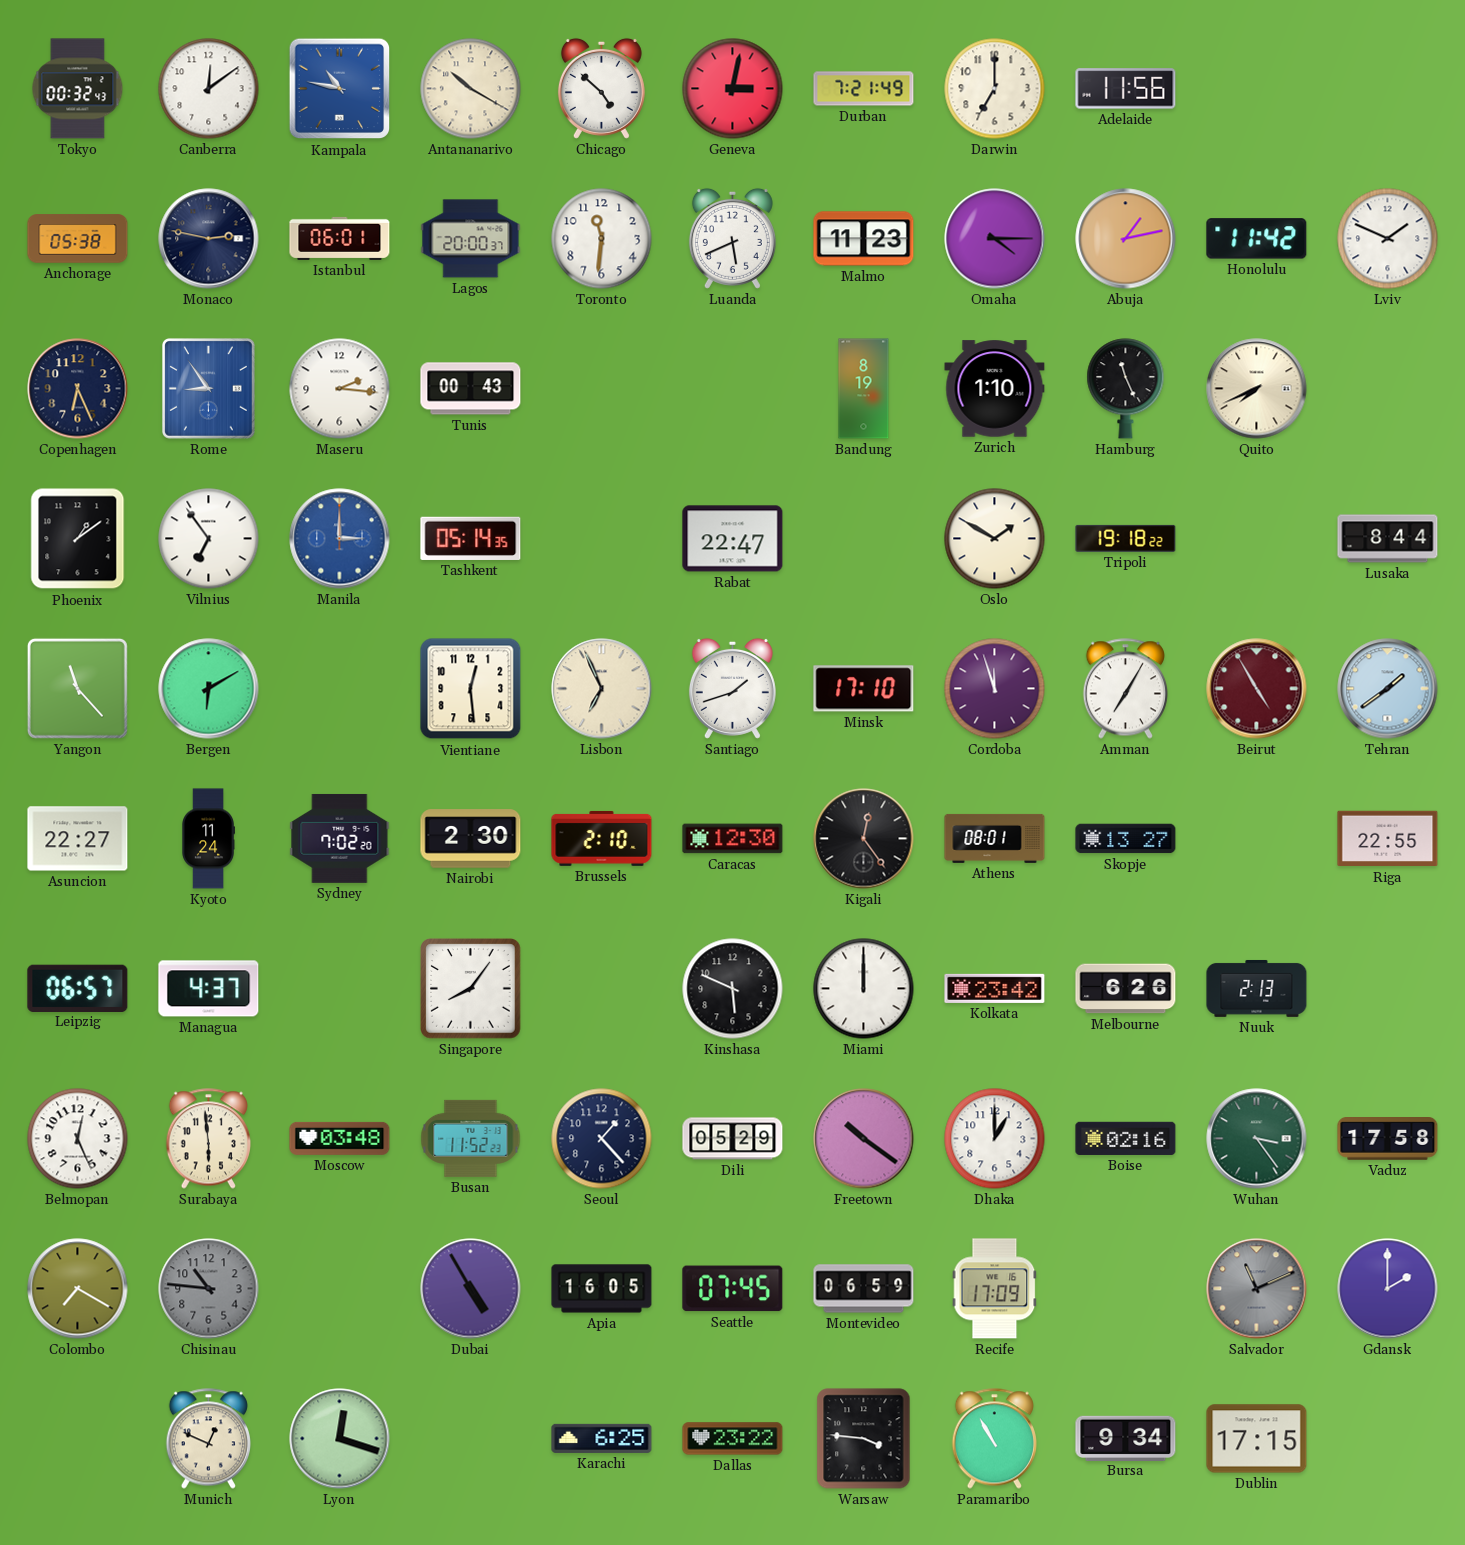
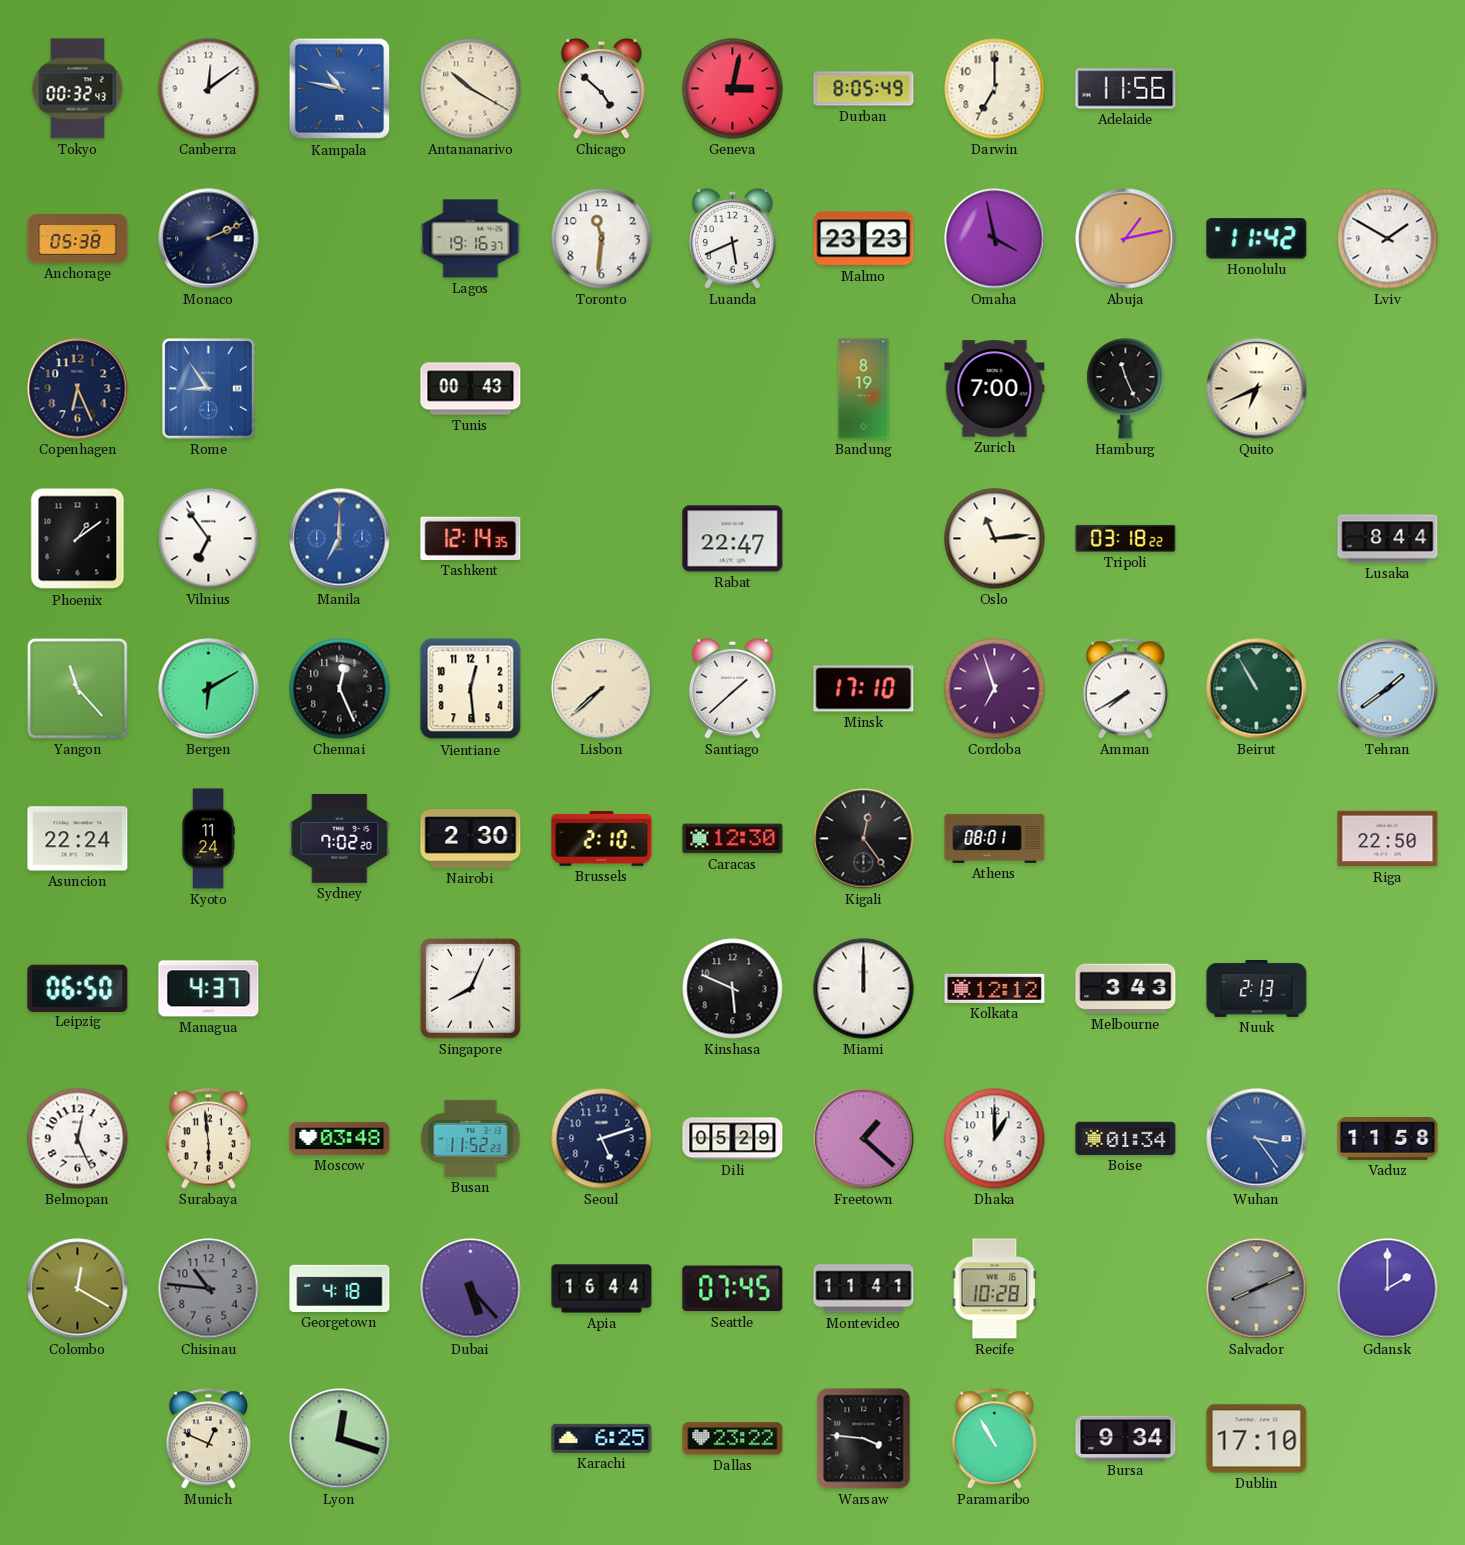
Durban: 7:21 -> 8:05 (864, 89)
Monaco: 2:47 -> 2:11 (209, 239)
Istanbul: 06:01 -> none (340, 238)
Lagos: 20:00 -> 19:16 (471, 239)
Malmo: 11:23 -> 23:23 (864, 239)
Omaha: 4:15 -> 3:58 (995, 239)
Lviv: 1:49 -> 1:50 (1388, 239)
Maseru: 2:16 -> none (340, 389)
Zurich: 1:10 -> 7:00 (995, 389)
Quito: 7:41 -> 6:41 (1257, 389)
Manila: 3:00 -> 7:00 (340, 539)
Tashkent: 05:14 -> 12:14 (471, 538)
Oslo: 1:50 -> 11:14 (995, 539)
Tripoli: 19:18 -> 03:18 (1126, 538)
Chennai: none -> 12:26 (340, 689)
Lisbon: 6:56 -> 7:38 (602, 689)
Santiago: 1:42 -> 1:38 (732, 688)
Cordoba: 11:57 -> 6:57 (995, 689)
Amman: 7:05 -> 7:40 (1125, 689)
Beirut: 4:55 -> 10:55 (1257, 689)
Beirut dial: burgundy -> green (1257, 689)
Asuncion: 22:27 -> 22:24 (78, 839)
Skopje: 13:27 -> none (1126, 839)
Riga: 22:55 -> 22:50 (1388, 839)
Leipzig: 06:57 -> 06:50 (78, 988)
Singapore: 8:06 -> 8:04 (471, 989)
Kolkata: 23:42 -> 12:12 (995, 988)
Melbourne: 6:26 -> 3:43 (1126, 989)
Seoul: 1:23 -> 5:12 (602, 1139)
Freetown: 10:21 -> 1:22 (864, 1139)
Boise: 02:16 -> 01:34 (1126, 1138)
Wuhan dial: green -> blue (1257, 1139)
Vaduz: 17:58 -> 11:58 (1388, 1139)
Colombo: 7:20 -> 12:20 (78, 1289)
Georgetown: none -> 4:18 (340, 1288)
Dubai: 4:55 -> 5:23 (471, 1289)
Apia: 16:05 -> 16:44 (602, 1289)
Montevideo: 06:59 -> 11:41 (864, 1289)
Recife: 17:09 -> 10:28 (995, 1289)
Salvador: 11:11 -> 8:11 (1257, 1289)
Dublin: 17:15 -> 17:10 (1257, 1439)
